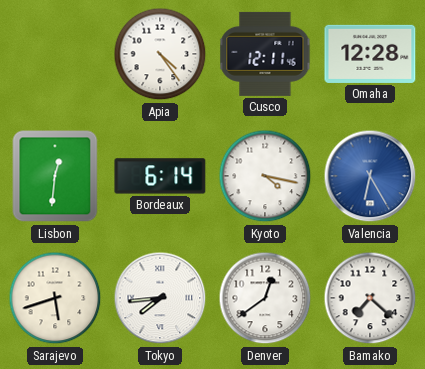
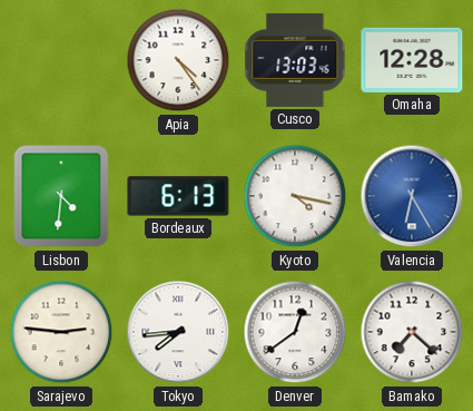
Cusco: 12:11 -> 13:03 (295, 60)
Lisbon: 12:31 -> 4:31 (61, 196)
Bordeaux: 6:14 -> 6:13 (178, 196)
Sarajevo: 5:42 -> 2:46 (61, 332)
